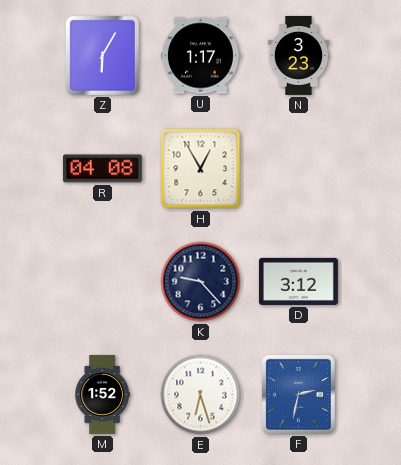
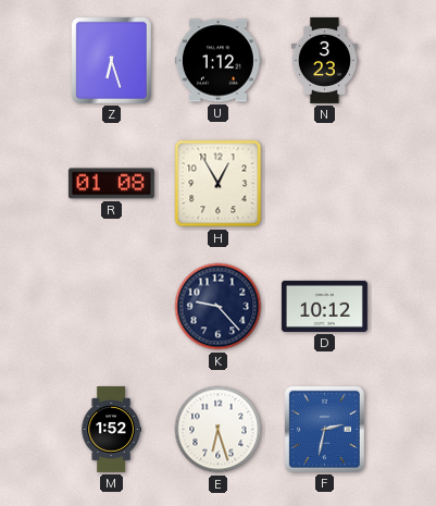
Z: 6:05 -> 6:27 (111, 60)
U: 1:17 -> 1:12 (217, 61)
R: 04:08 -> 01:08 (111, 184)
D: 3:12 -> 10:12 (324, 306)
